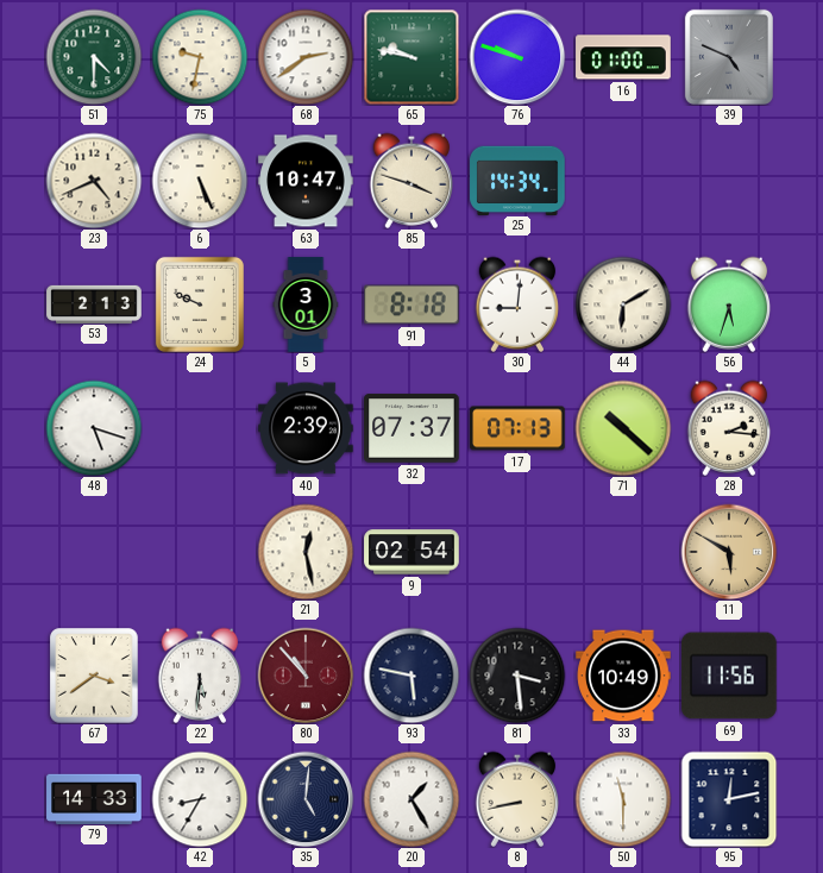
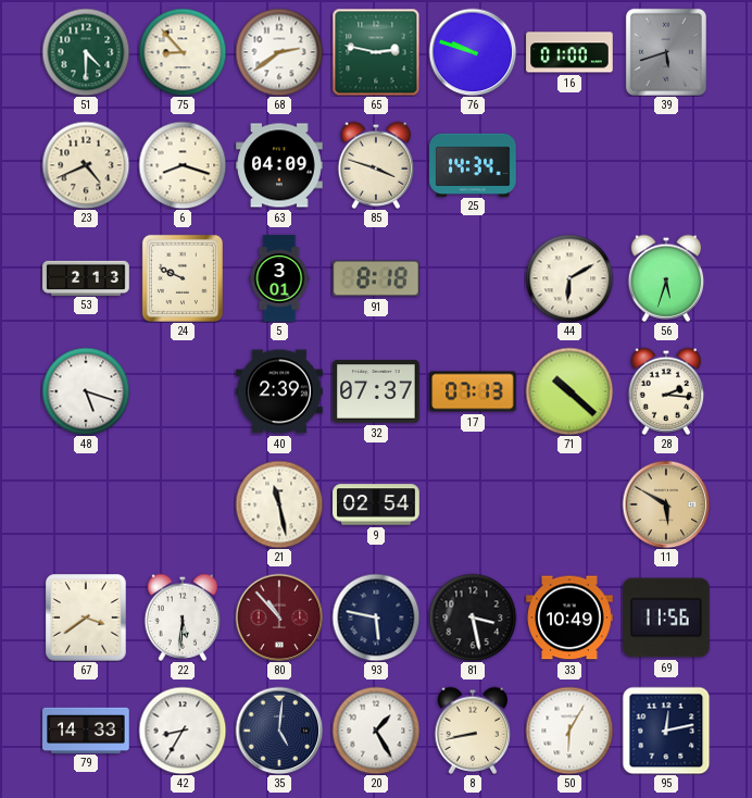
75: 9:32 -> 8:53 (183, 52)
65: 9:47 -> 2:47 (376, 52)
39: 4:49 -> 5:42 (666, 52)
6: 5:26 -> 8:18 (183, 165)
63: 10:47 -> 04:09 (279, 165)
30: 9:01 -> none (517, 304)
21: 12:28 -> 11:28 (279, 504)
81: 3:29 -> 3:28 (473, 618)
50: 11:30 -> 6:05 (569, 731)
